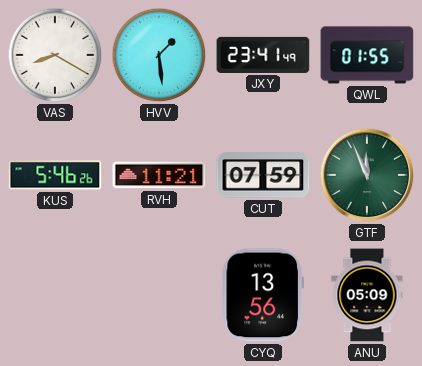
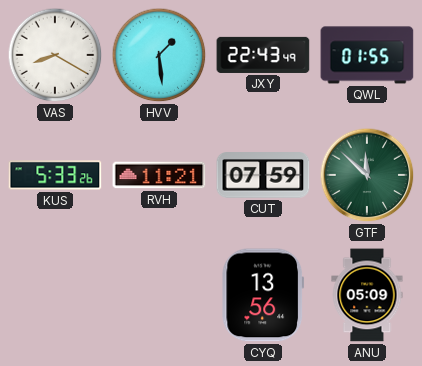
JXY: 23:41 -> 22:43 (263, 55)
KUS: 5:46 -> 5:33 (55, 175)
GTF: 11:56 -> 11:52 (367, 175)
